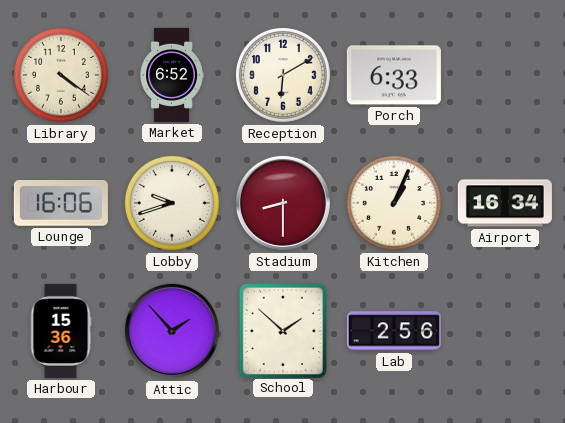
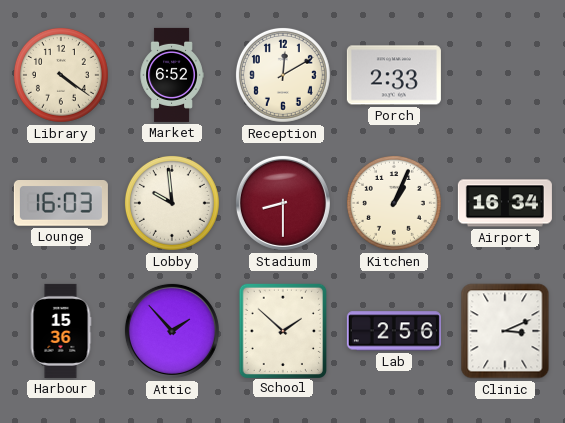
Reception: 6:10 -> 12:10 (283, 75)
Porch: 6:33 -> 2:33 (394, 75)
Lounge: 16:06 -> 16:03 (61, 204)
Lobby: 9:42 -> 9:59 (172, 203)
Clinic: none -> 3:11 (505, 331)
